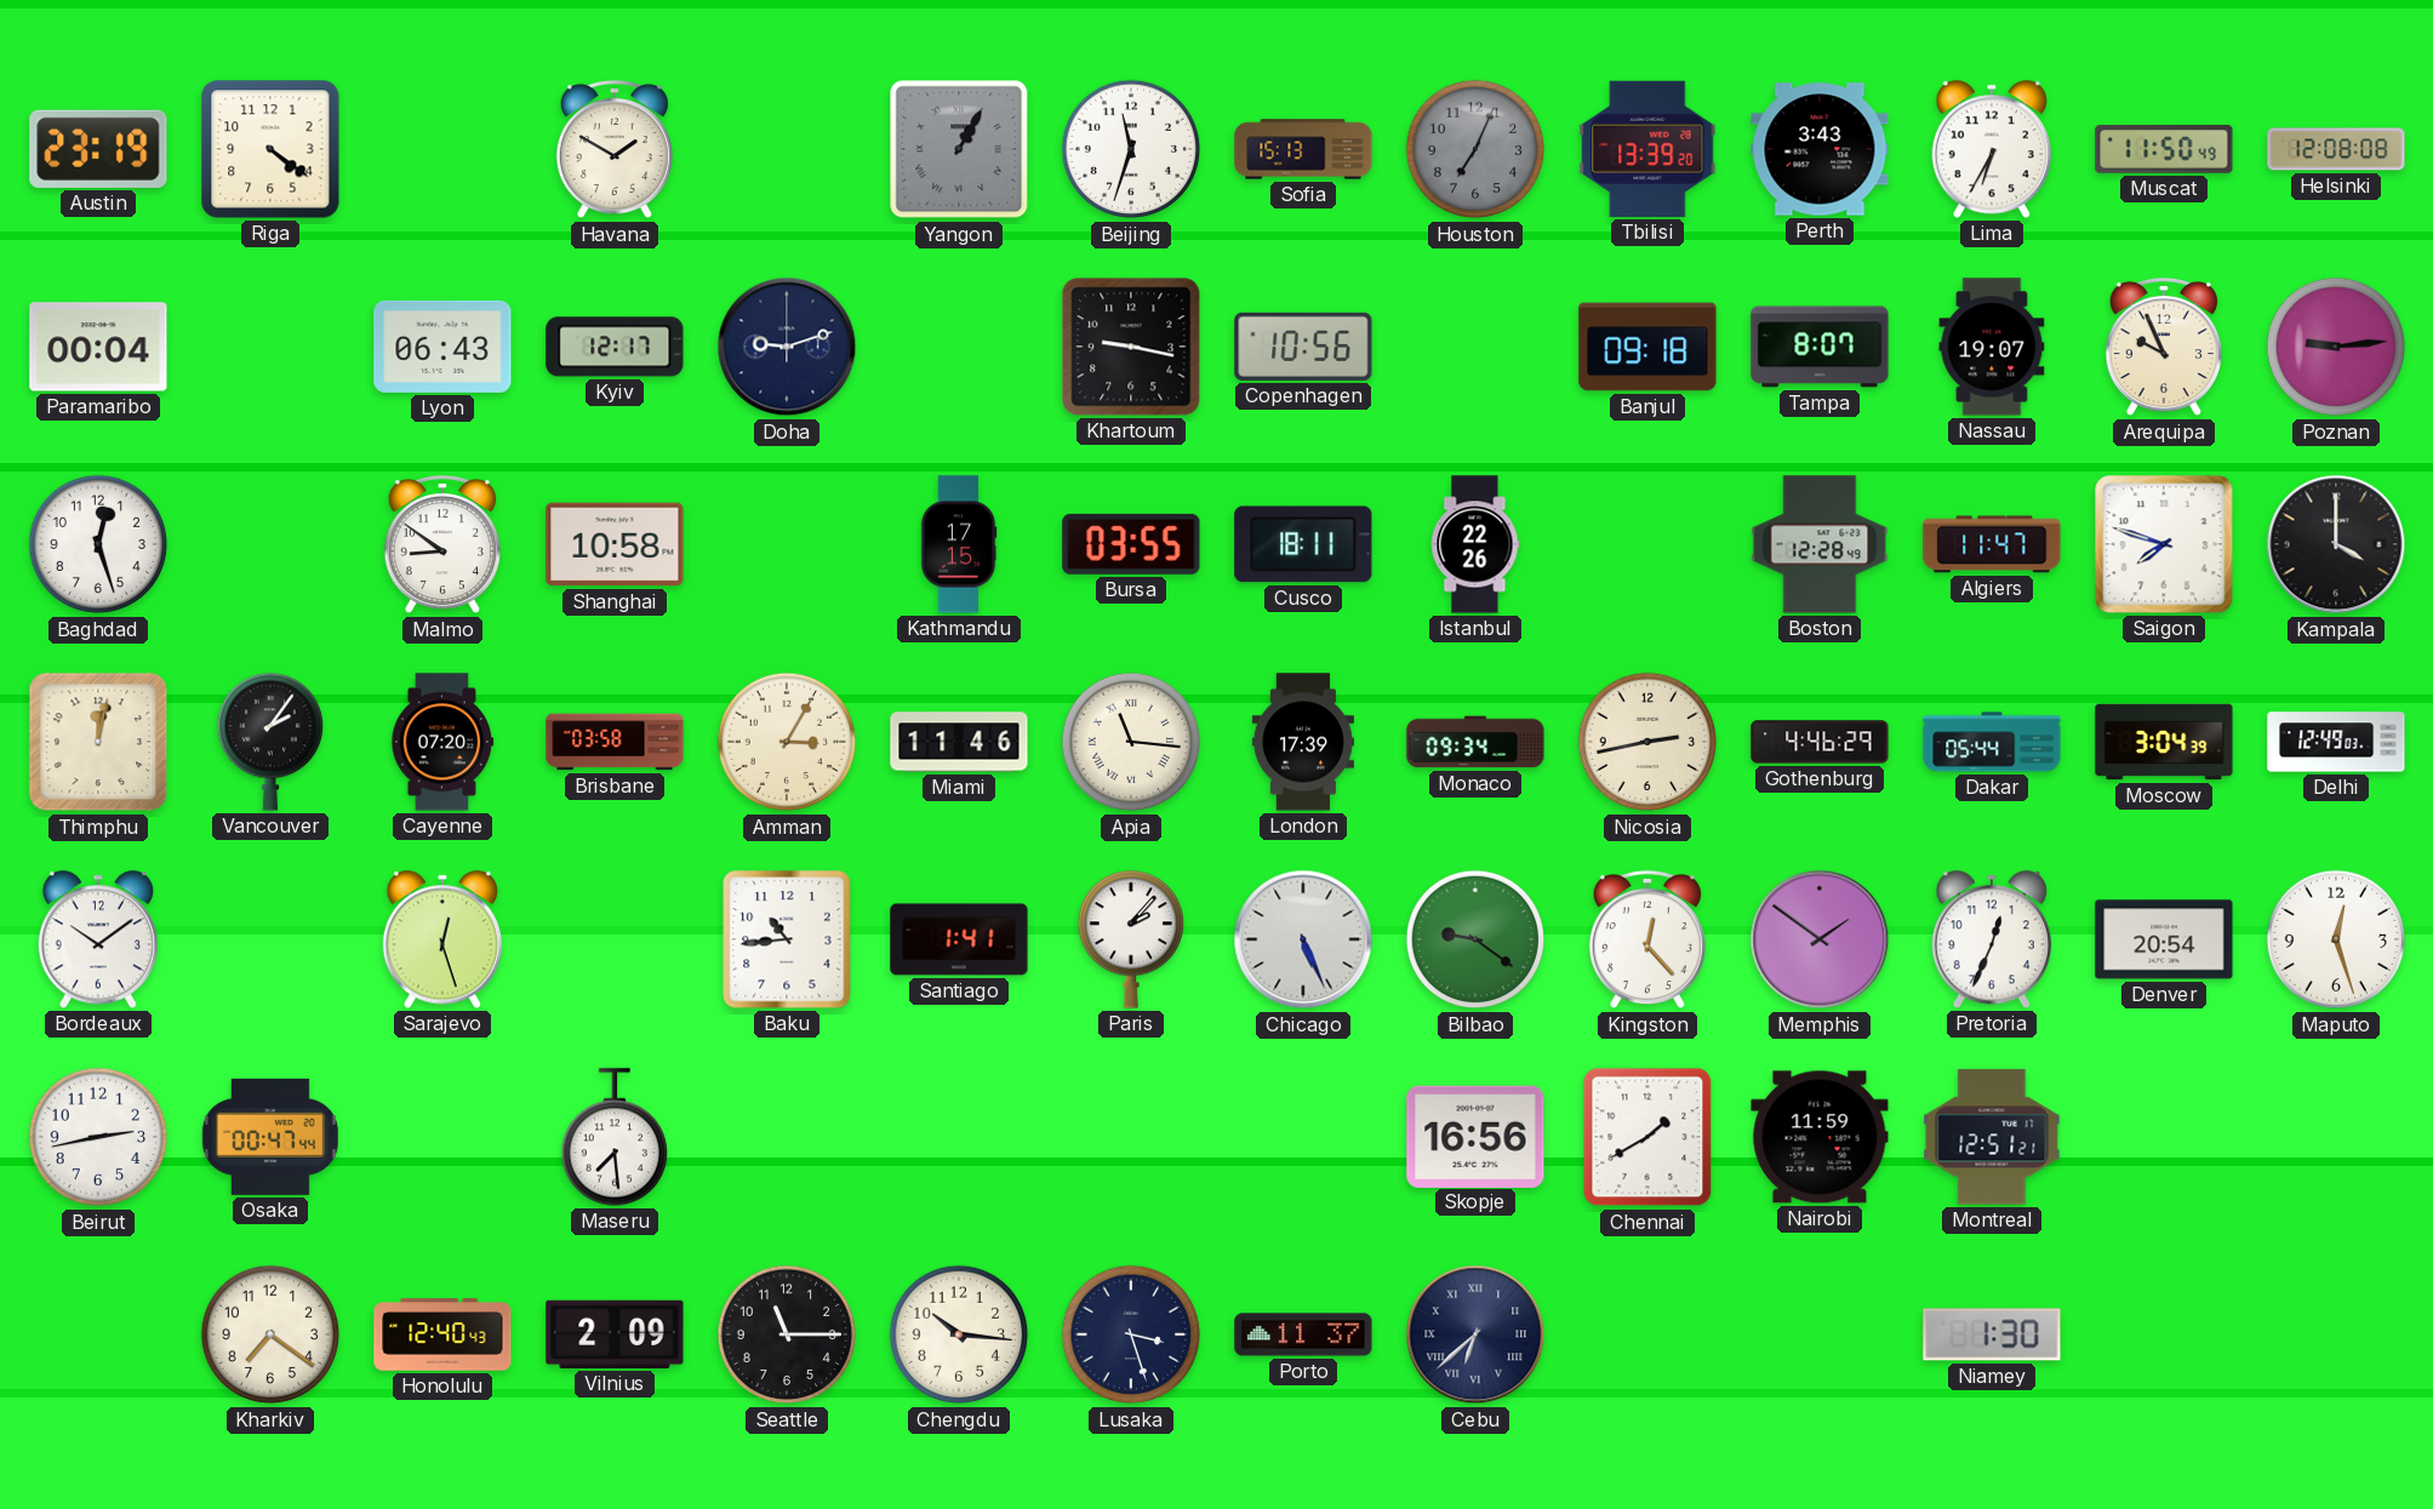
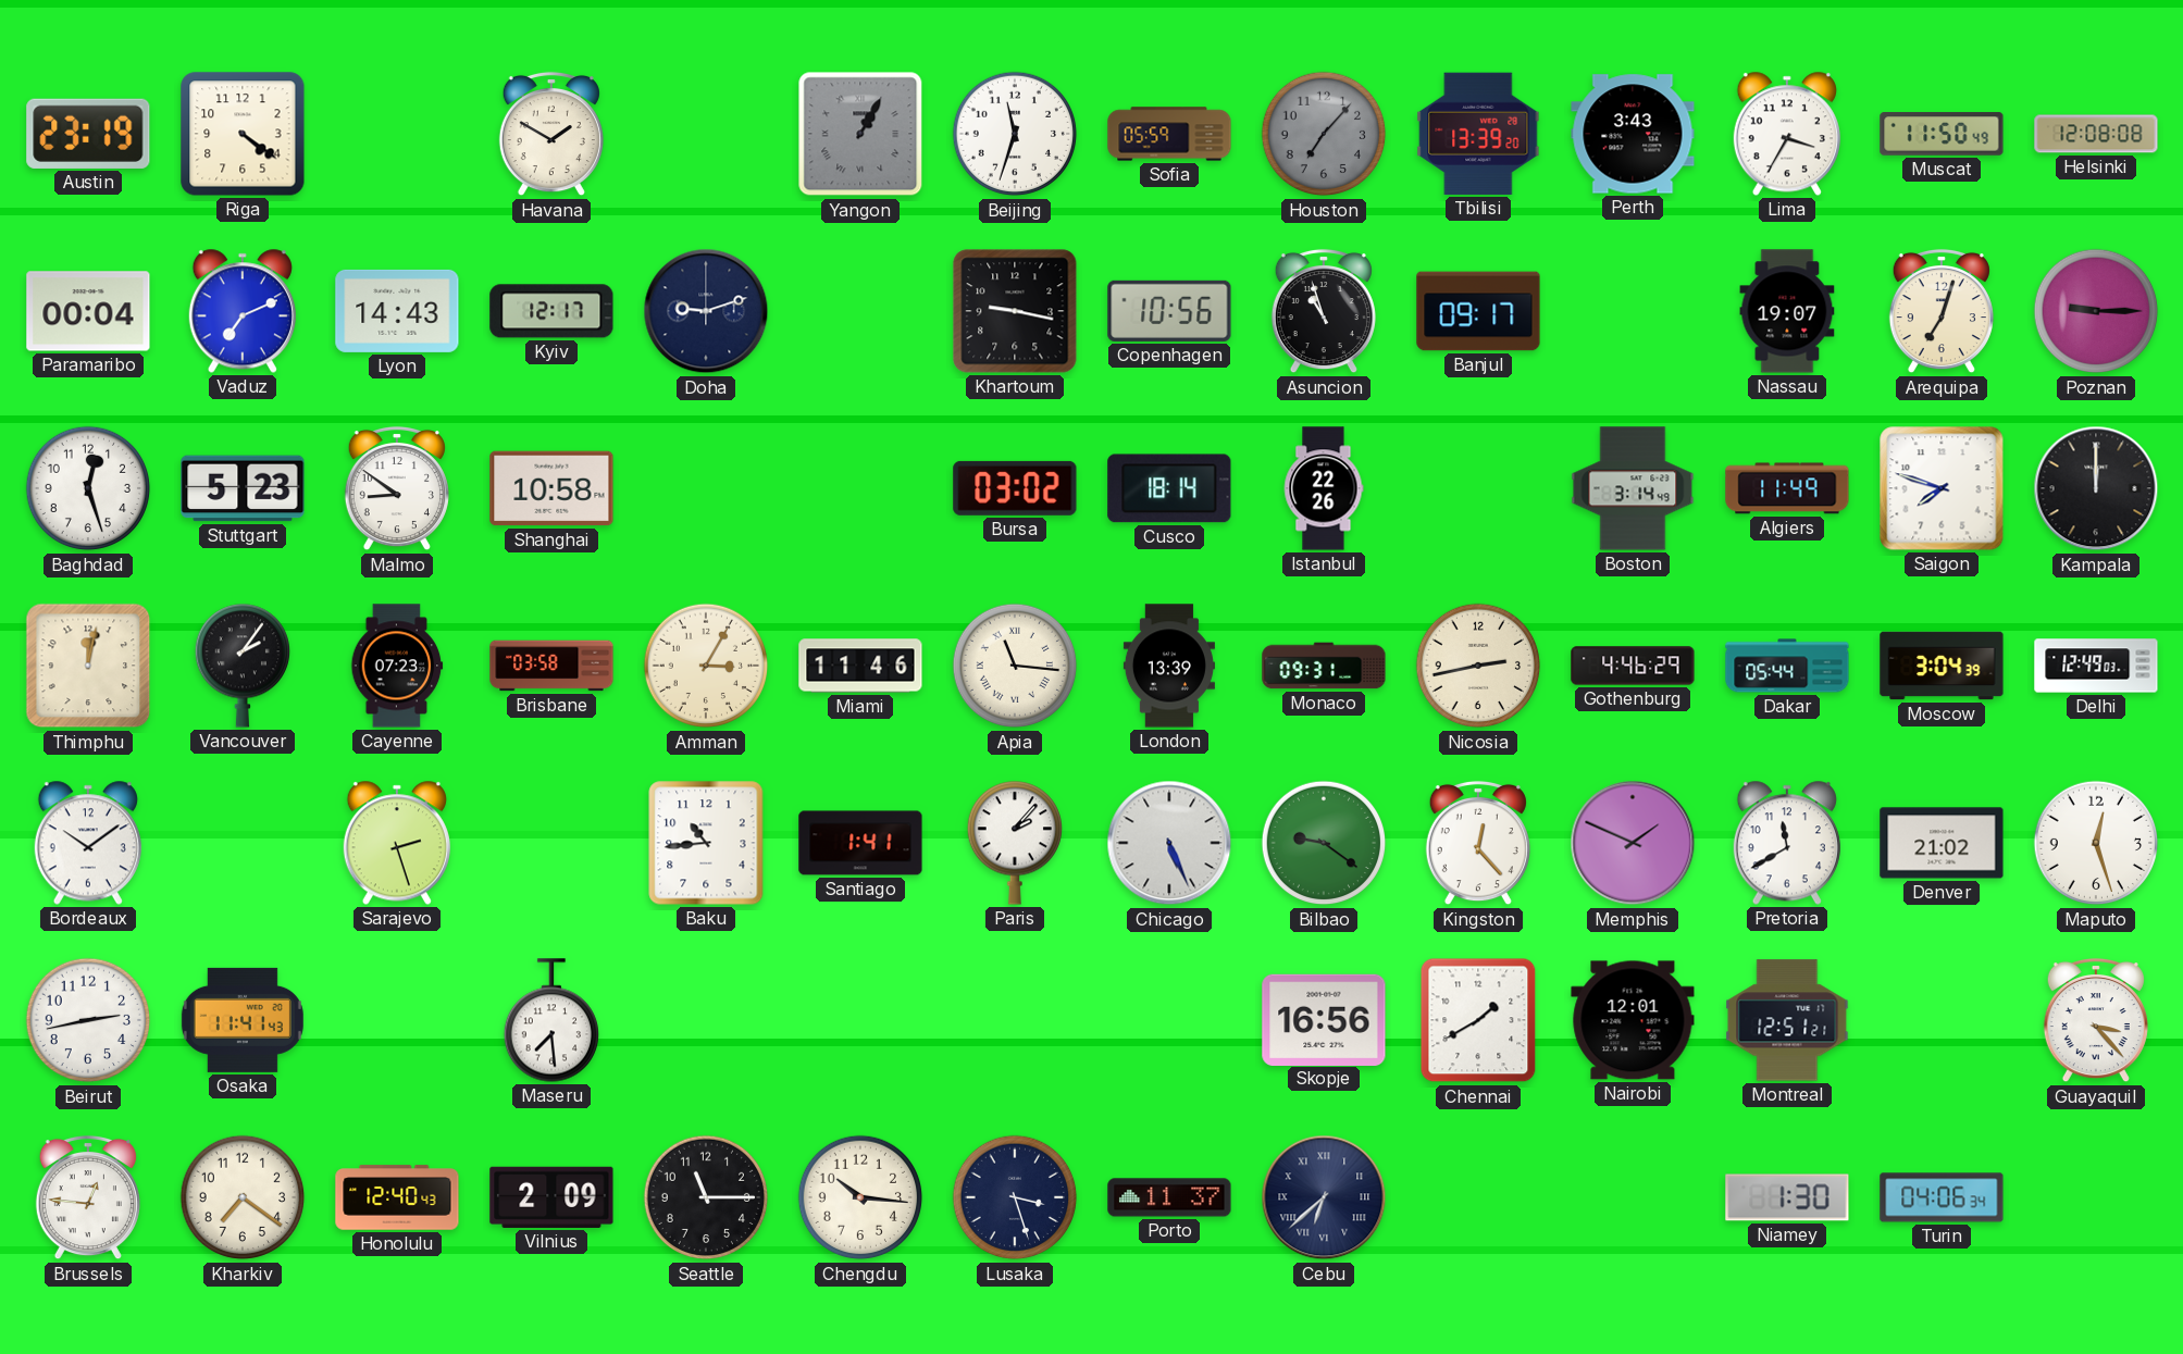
Sofia: 15:13 -> 05:59 (1169, 134)
Houston: 7:04 -> 7:07 (1324, 134)
Lima: 6:35 -> 3:35 (1787, 134)
Vaduz: none -> 7:11 (243, 311)
Lyon: 06:43 -> 14:43 (397, 311)
Asuncion: none -> 10:57 (1324, 311)
Banjul: 09:18 -> 09:17 (1478, 311)
Tampa: 8:07 -> none (1820, 347)
Arequipa: 9:56 -> 7:03 (1942, 311)
Poznan: 9:14 -> 9:15 (2096, 311)
Stuttgart: none -> 5:23 (243, 488)
Kathmandu: 17:15 -> none (959, 544)
Bursa: 03:55 -> 03:02 (1015, 488)
Cusco: 18:11 -> 18:14 (1169, 488)
Boston: 12:28 -> 3:14 (1633, 488)
Algiers: 11:47 -> 11:49 (1787, 488)
Kampala: 4:00 -> 12:00 (2096, 488)
Cayenne: 07:20 -> 07:23 (397, 666)
London: 17:39 -> 13:39 (1169, 666)
Monaco: 09:34 -> 09:31 (1324, 666)
Sarajevo: 12:27 -> 2:27 (397, 843)
Memphis: 1:51 -> 1:49 (1633, 843)
Pretoria: 12:34 -> 11:40 (1787, 843)
Denver: 20:54 -> 21:02 (1942, 843)
Osaka: 00:47 -> 11:41 (243, 1020)
Nairobi: 11:59 -> 12:01 (1633, 1020)
Guayaquil: none -> 3:23 (2096, 1020)
Brussels: none -> 12:46 (88, 1197)
Turin: none -> 04:06 (1942, 1197)
